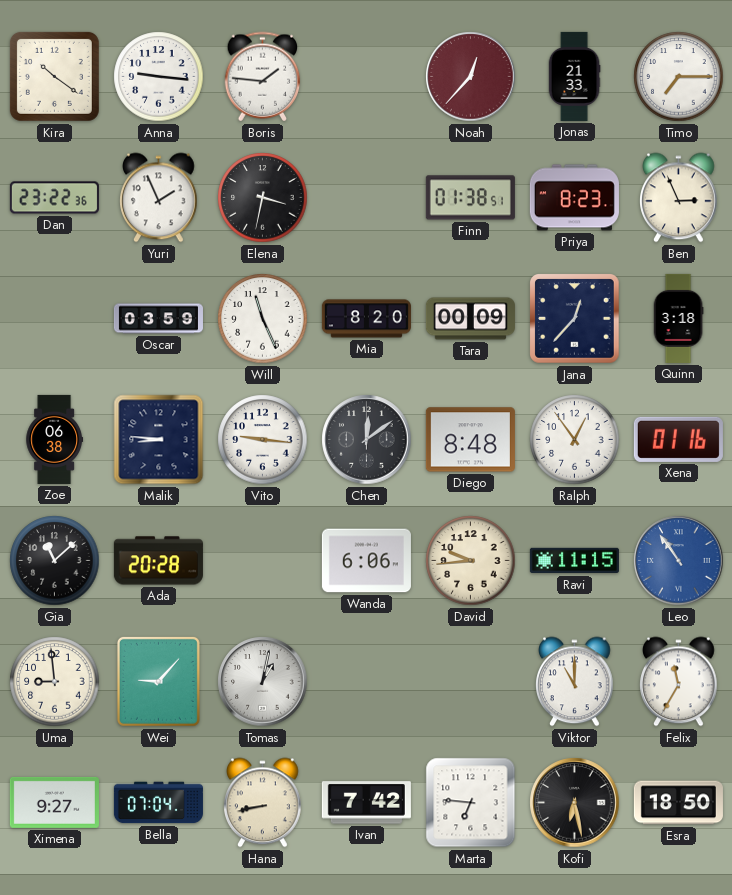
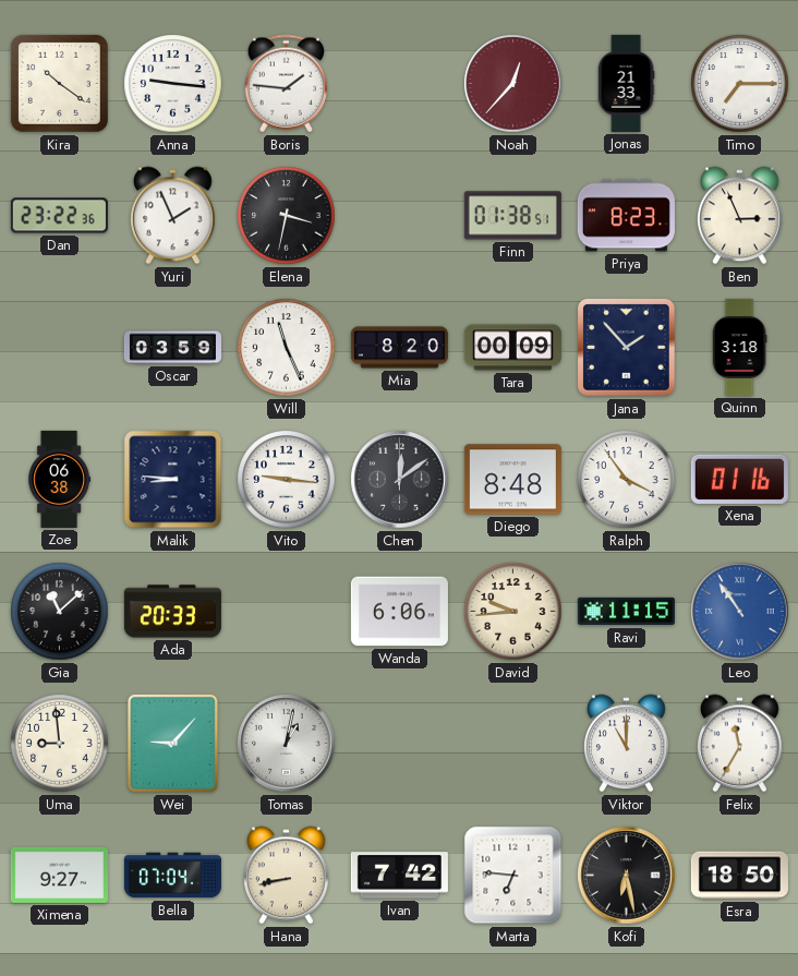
Jana: 12:37 -> 1:53 (627, 348)
Ralph: 12:54 -> 3:54 (627, 480)
Ada: 20:28 -> 20:33 (172, 612)
